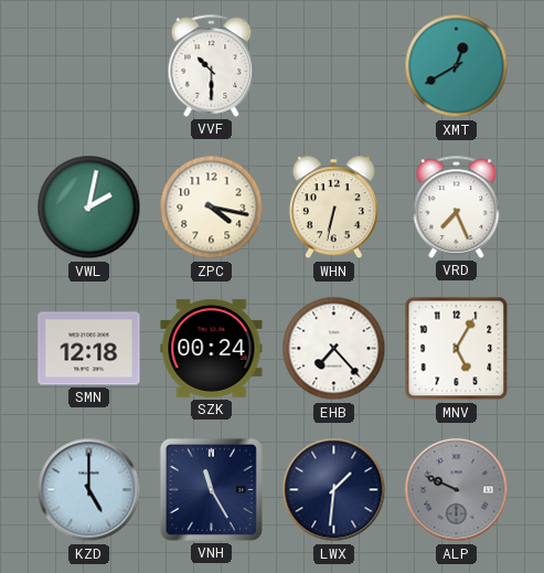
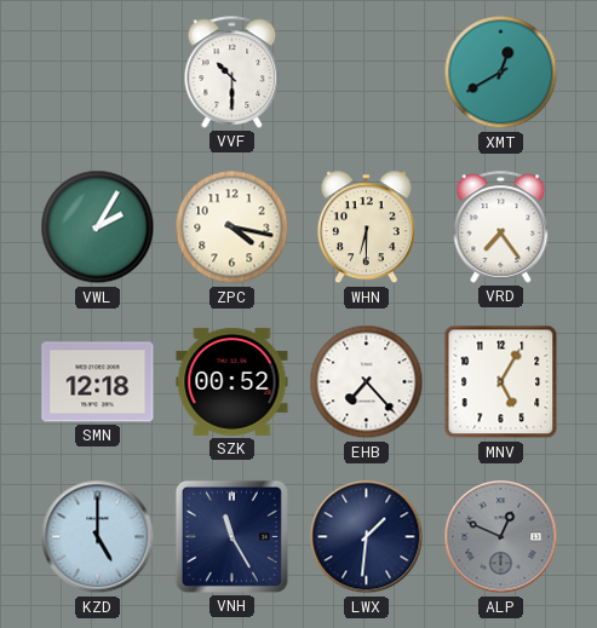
VWL: 2:02 -> 2:05 (98, 227)
WHN: 6:32 -> 6:30 (366, 227)
VRD: 7:26 -> 7:24 (501, 226)
SZK: 00:24 -> 00:52 (233, 381)
ALP: 9:49 -> 12:49 (501, 537)
